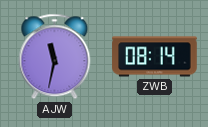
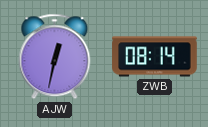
AJW: 11:32 -> 12:32 (55, 57)
